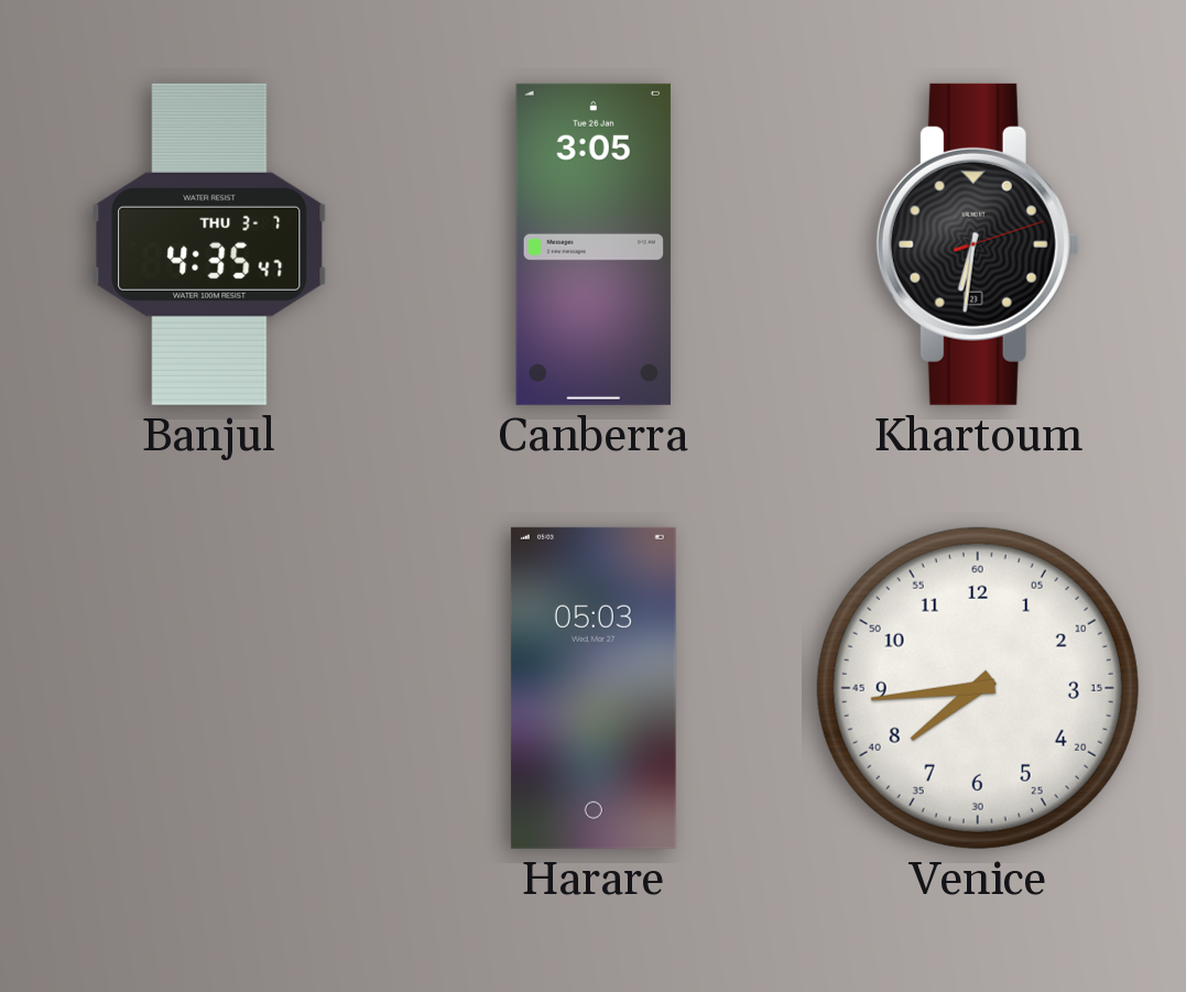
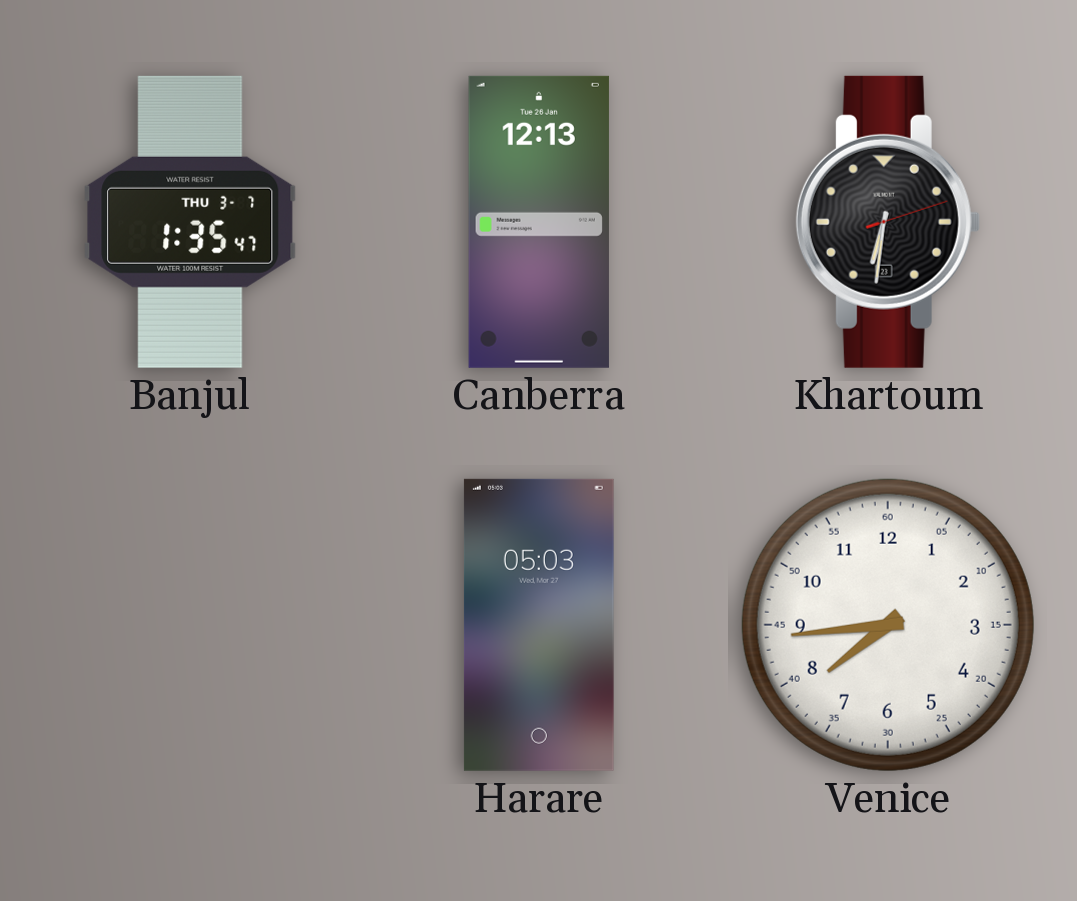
Banjul: 4:35 -> 1:35 (190, 222)
Canberra: 3:05 -> 12:13 (539, 222)
